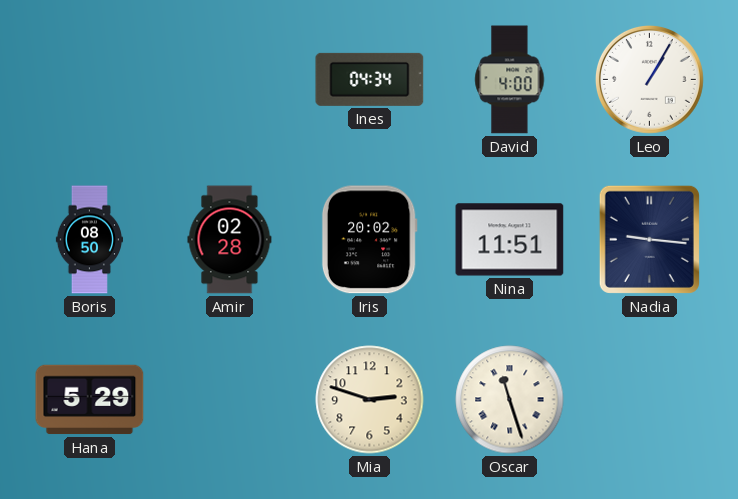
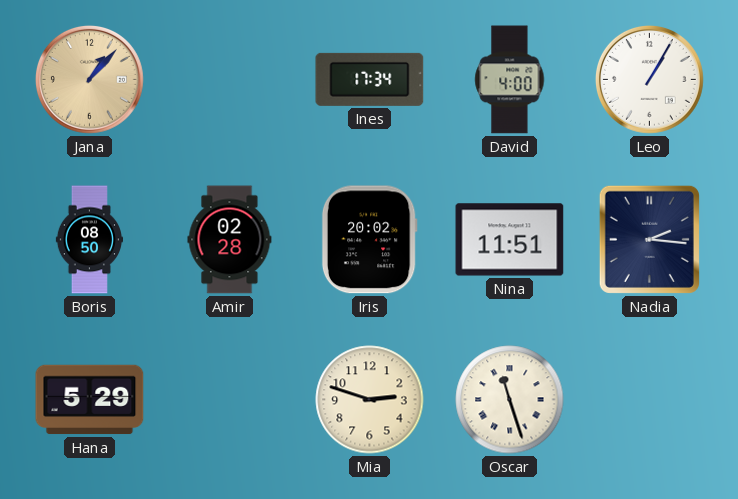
Jana: none -> 1:07 (89, 79)
Ines: 04:34 -> 17:34 (370, 79)
Nadia: 9:16 -> 2:16 (649, 239)
